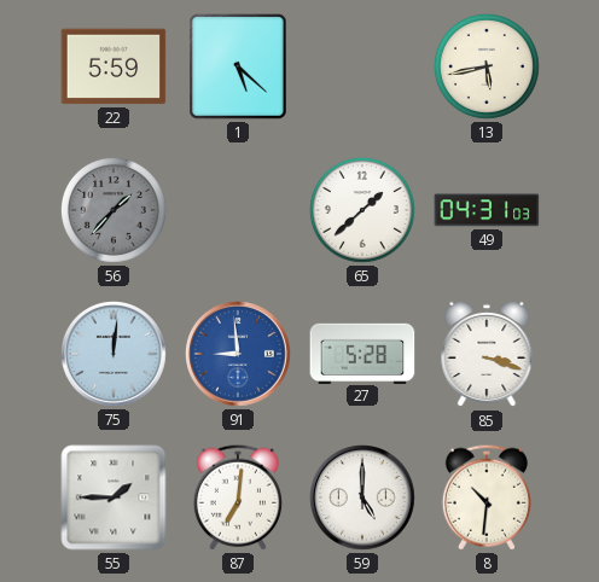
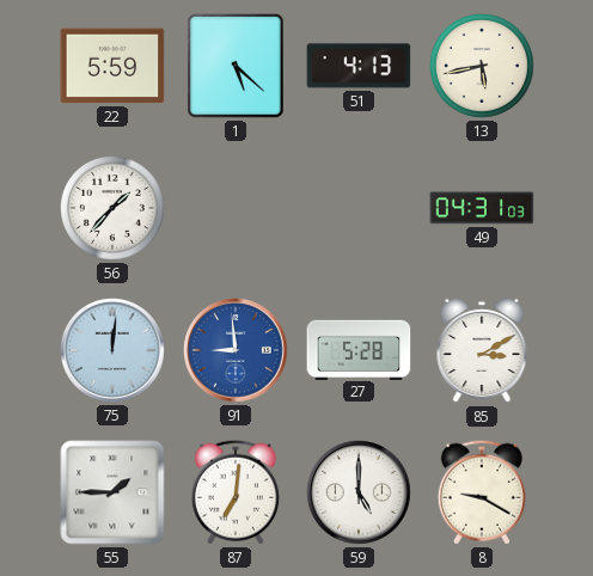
51: none -> 4:13 (359, 66)
56 dial: grey -> white (112, 208)
65: 1:38 -> none (362, 210)
85: 3:18 -> 3:10 (482, 350)
8: 10:31 -> 9:20 (482, 492)
